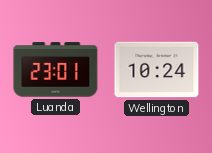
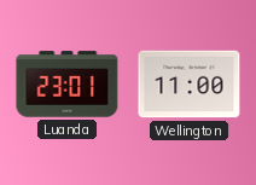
Wellington: 10:24 -> 11:00 (190, 85)
